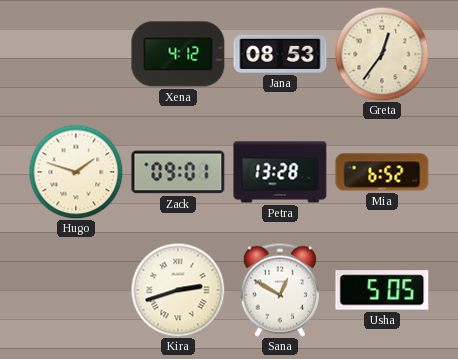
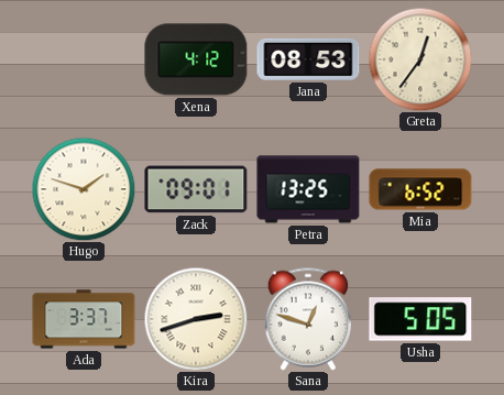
Petra: 13:28 -> 13:25 (308, 189)
Ada: none -> 3:37 (84, 319)
Sana: 12:50 -> 12:48 (308, 319)
